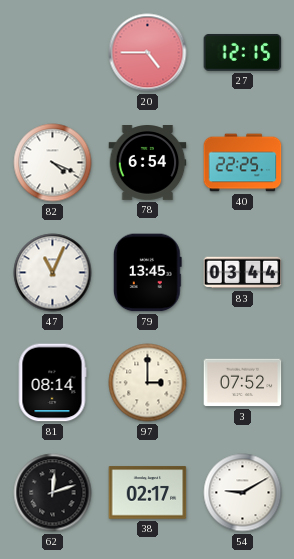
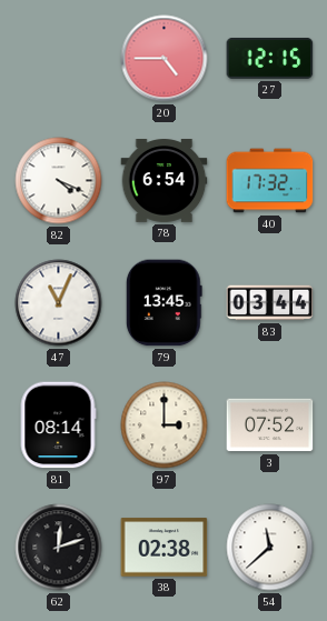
40: 22:25 -> 17:32 (270, 181)
38: 02:17 -> 02:38 (165, 548)
54: 9:10 -> 11:38 (270, 548)
